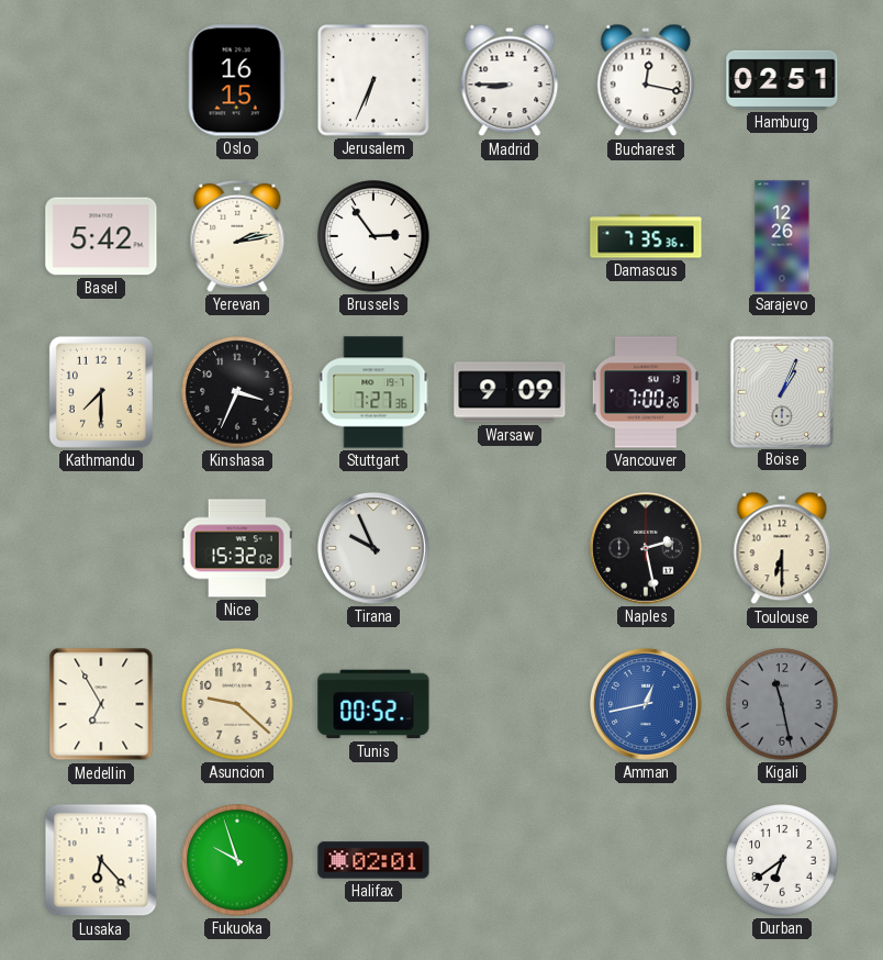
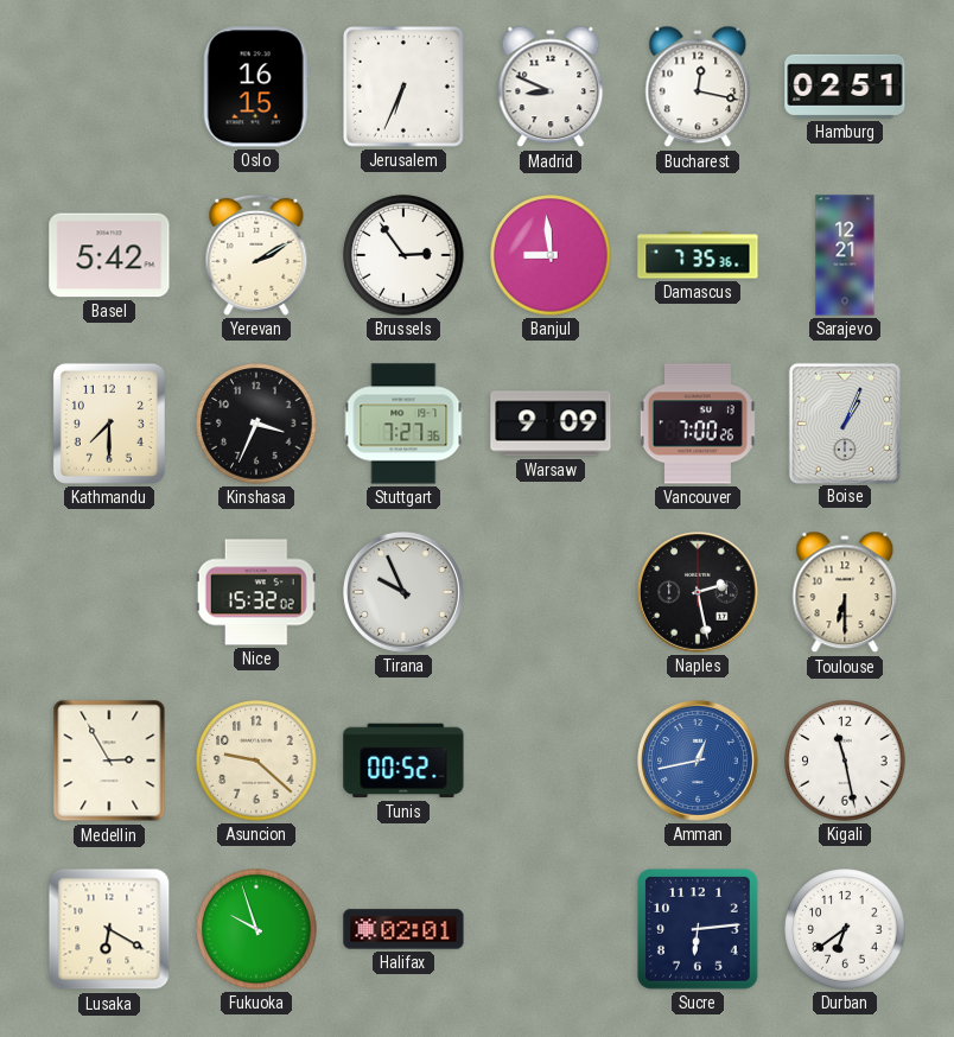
Madrid: 8:45 -> 8:49 (551, 87)
Yerevan: 2:13 -> 2:10 (256, 255)
Banjul: none -> 8:59 (551, 255)
Sarajevo: 12:26 -> 12:21 (845, 255)
Medellin: 6:55 -> 2:55 (109, 761)
Kigali dial: grey -> white (845, 761)
Lusaka: 6:23 -> 6:20 (109, 929)
Sucre: none -> 6:14 (699, 930)
